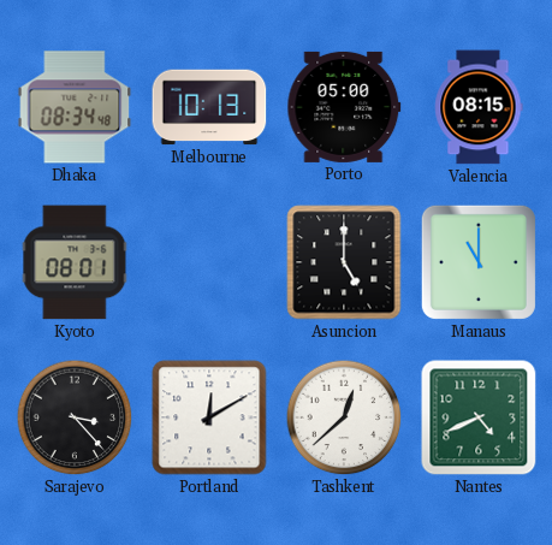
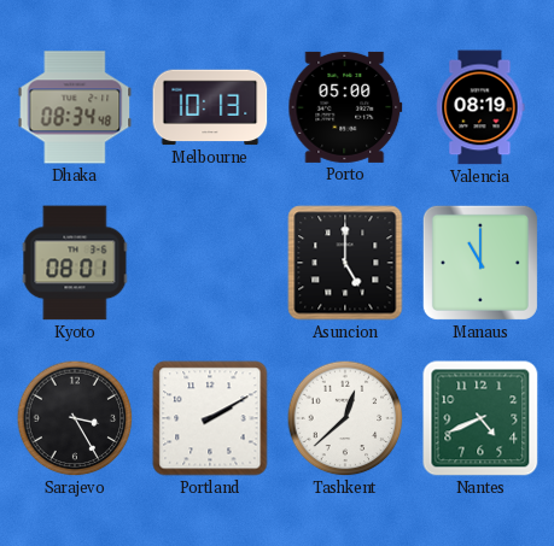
Valencia: 08:15 -> 08:19 (480, 107)
Sarajevo: 3:23 -> 3:25 (75, 418)
Portland: 12:10 -> 2:10 (210, 418)
